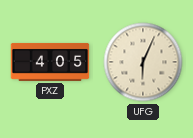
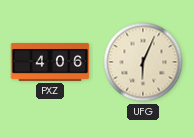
PXZ: 4:05 -> 4:06 (50, 62)
